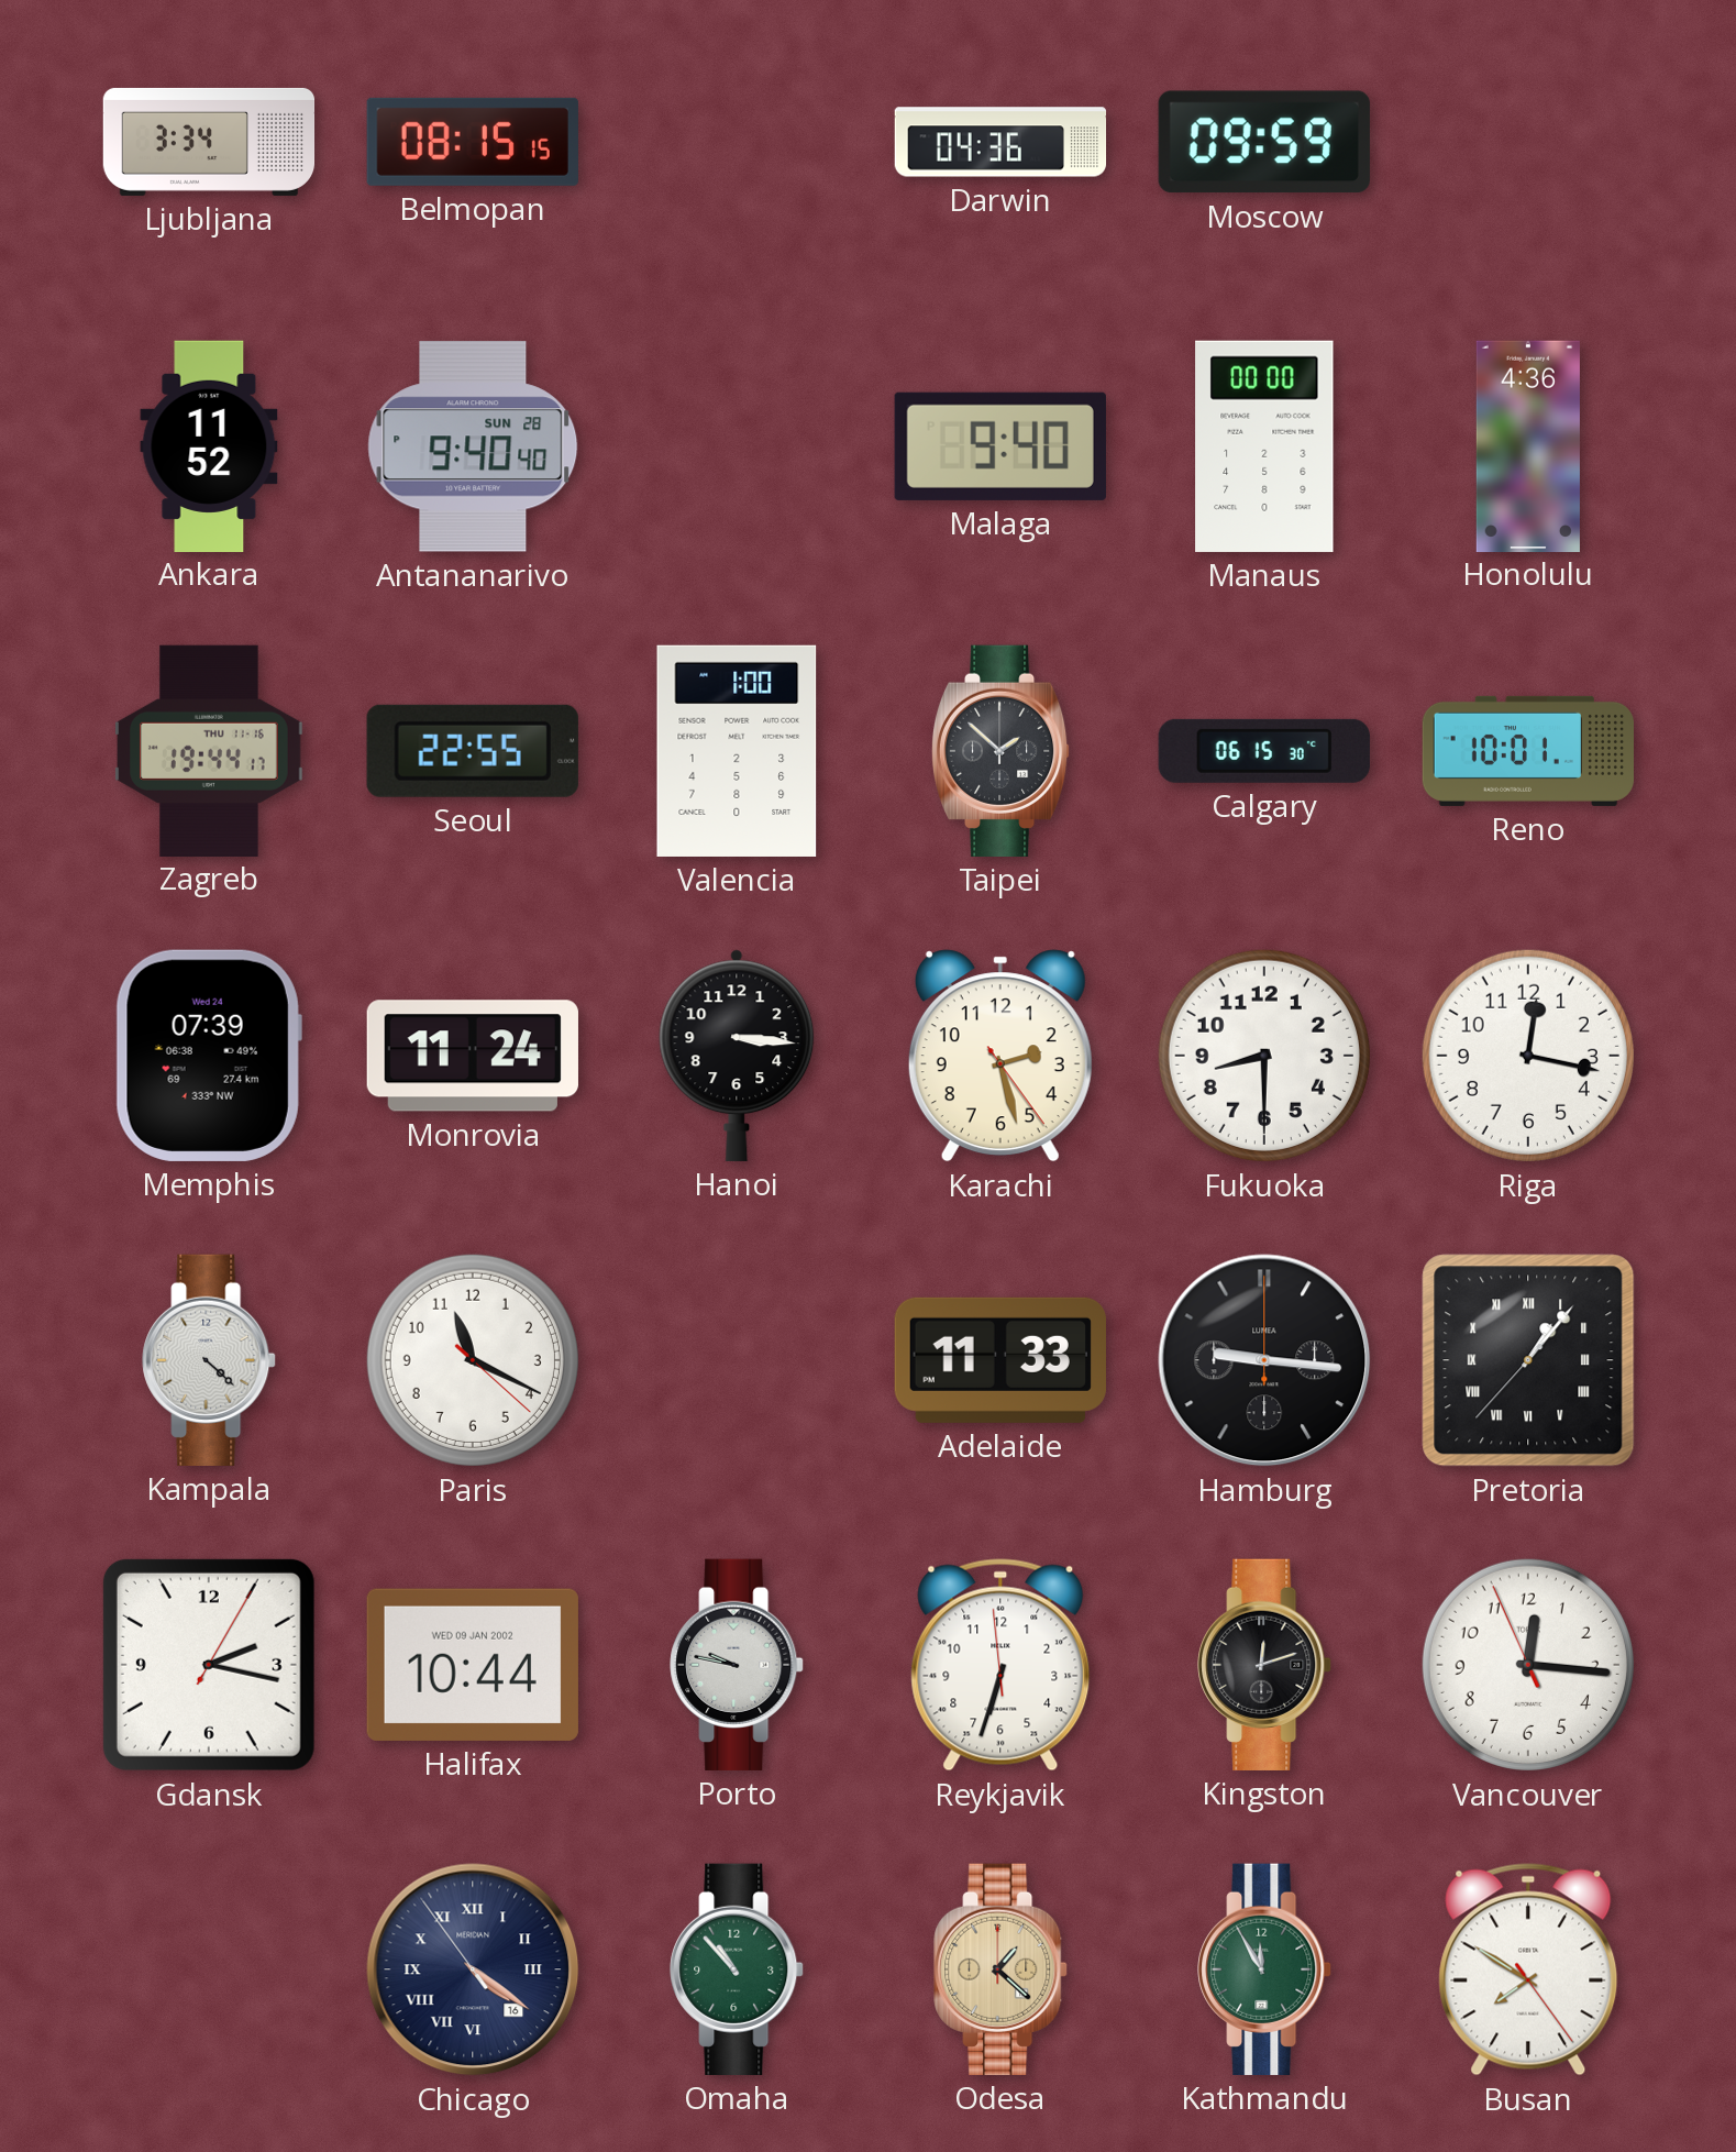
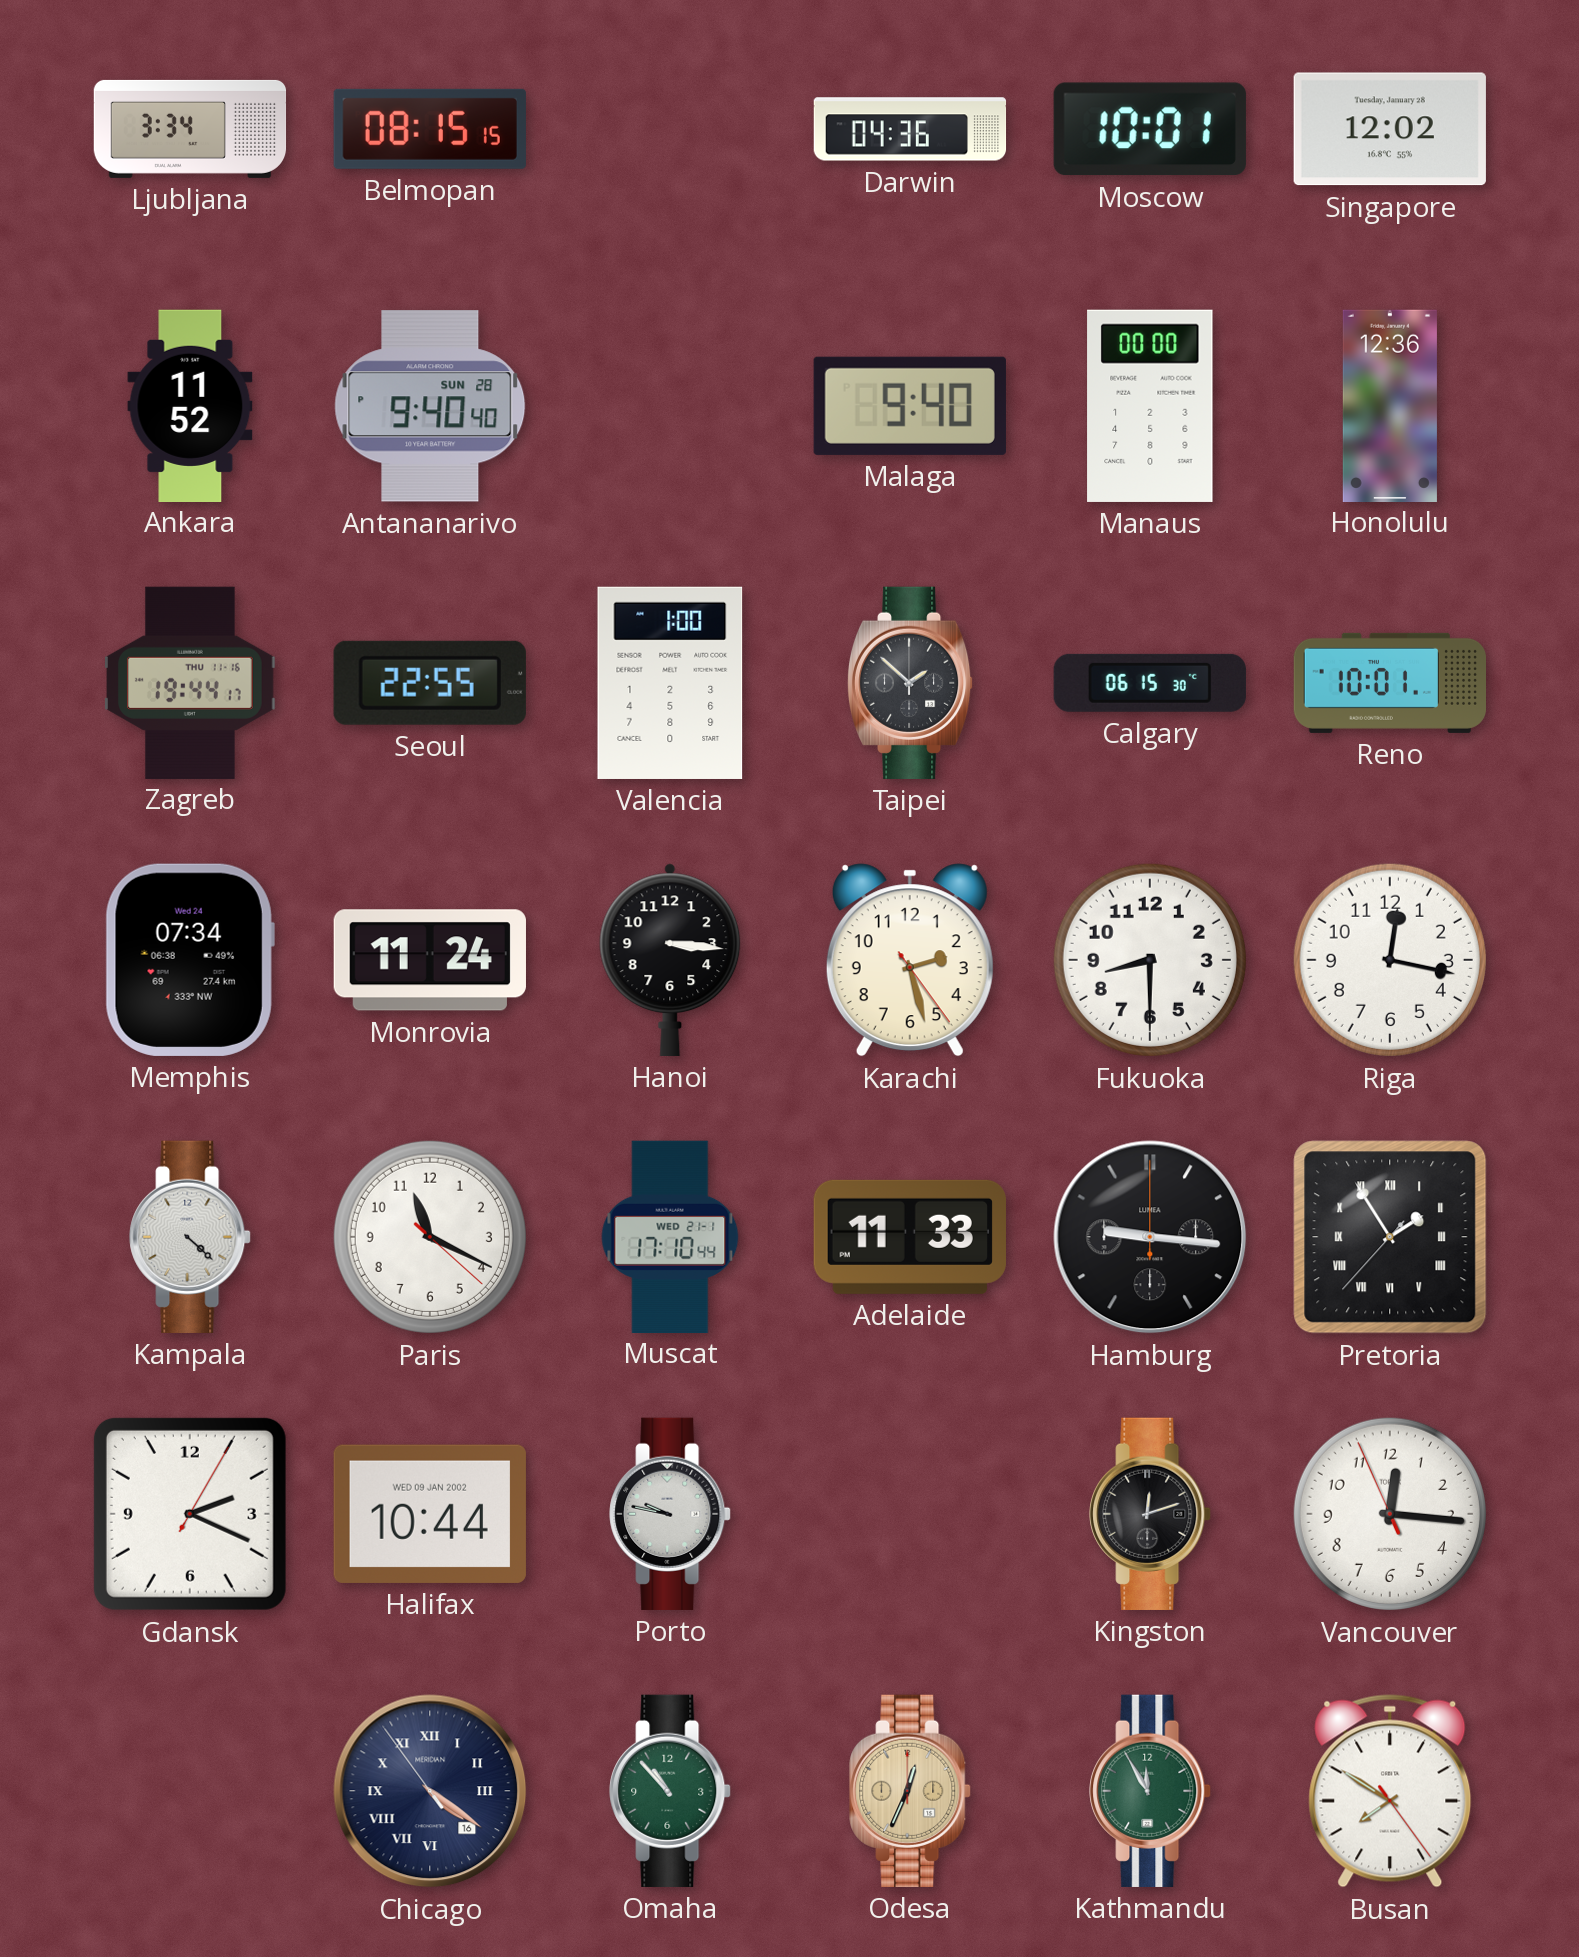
Moscow: 09:59 -> 10:01 (1150, 129)
Singapore: none -> 12:02 (1390, 129)
Honolulu: 4:36 -> 12:36 (1390, 405)
Memphis: 07:39 -> 07:34 (190, 960)
Muscat: none -> 17:10 (670, 1236)
Pretoria: 1:06 -> 1:54 (1390, 1237)
Gdansk: 2:17 -> 2:19 (190, 1514)
Reykjavik: 6:32 -> none (1000, 1665)
Odesa: 1:22 -> 12:34 (910, 1791)
